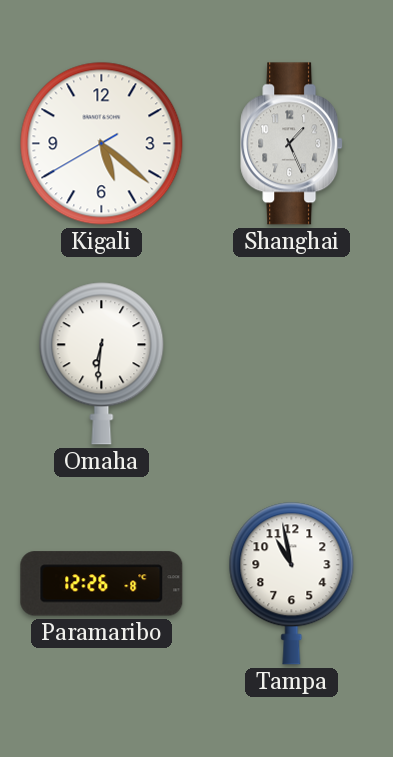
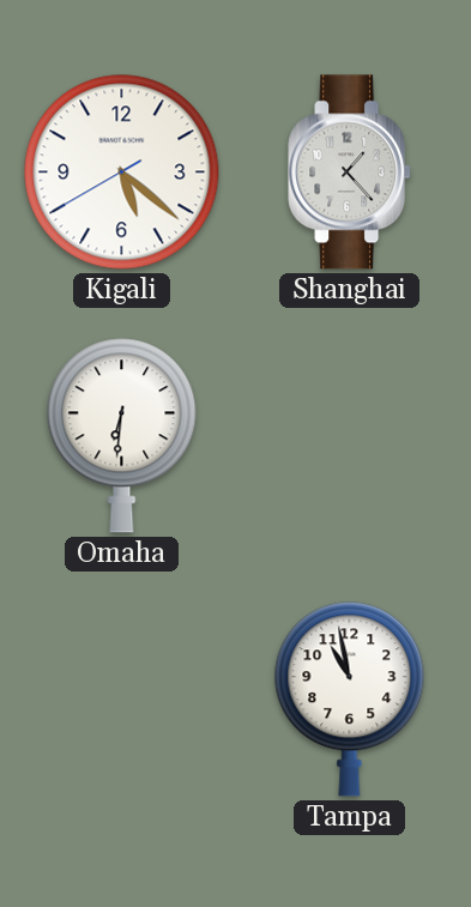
Shanghai: 1:26 -> 1:23 (350, 173)
Paramaribo: 12:26 -> none (102, 584)
